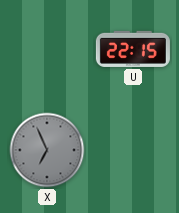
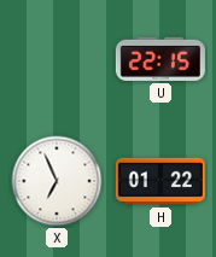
X dial: grey -> white (57, 181)
H: none -> 01:22 (160, 181)
